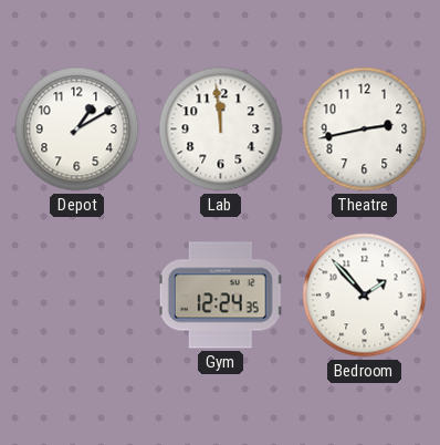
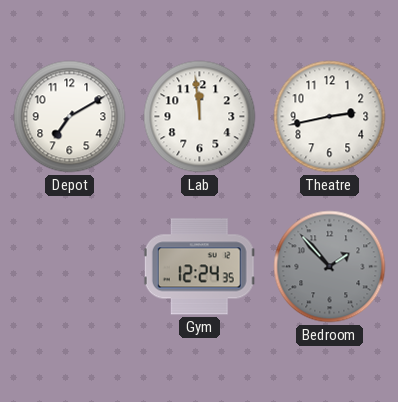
Depot: 1:10 -> 7:10 (70, 117)
Bedroom dial: white -> grey (330, 267)
